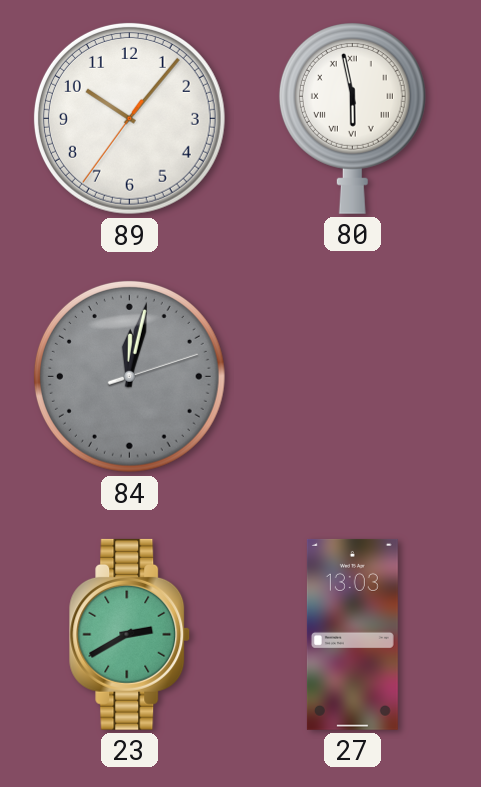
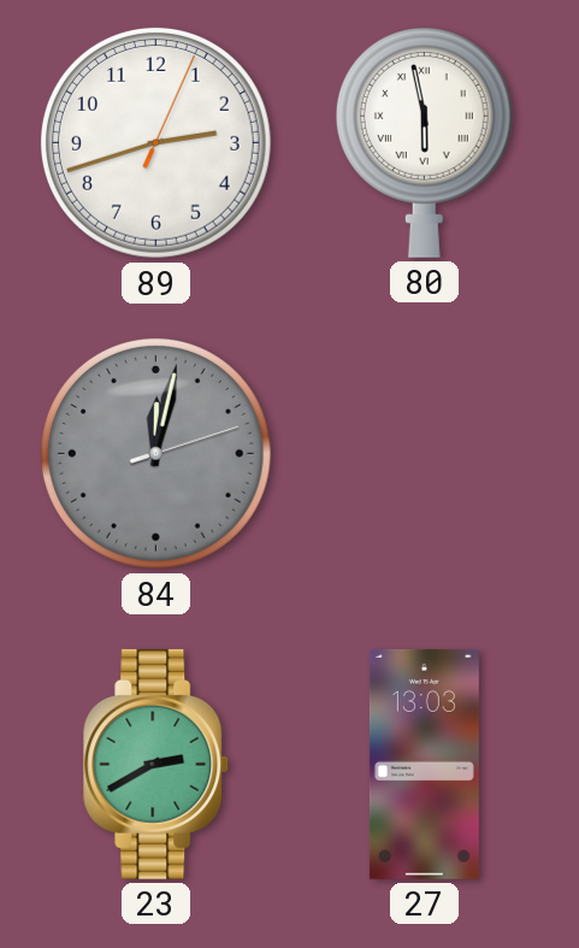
89: 10:06 -> 2:42 (155, 142)
